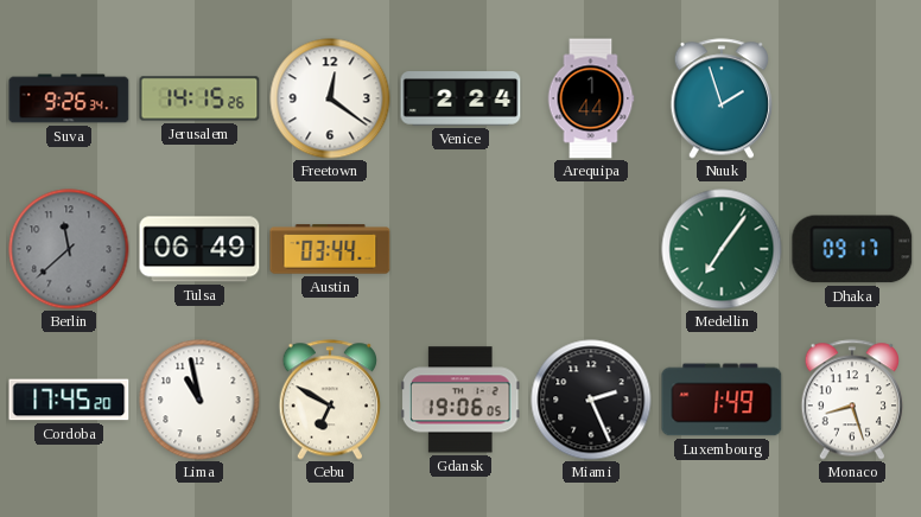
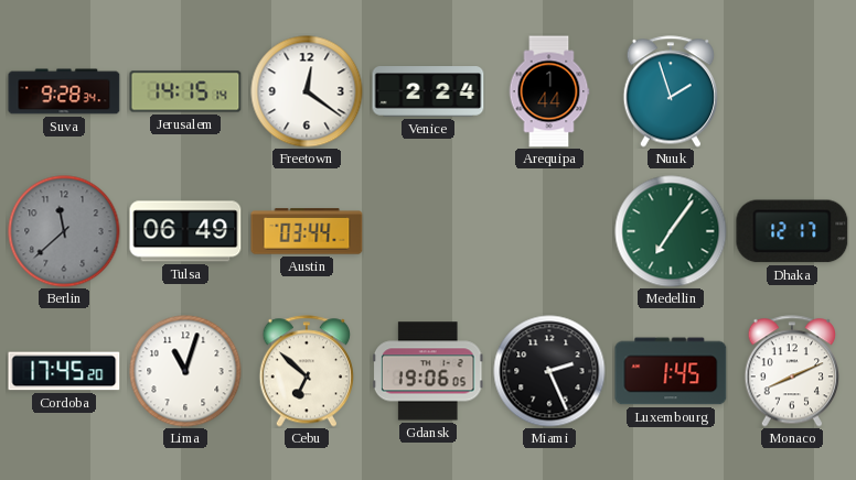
Suva: 9:26 -> 9:28 (64, 91)
Jerusalem: 14:15:26 -> 14:15:14 (185, 91)
Dhaka: 09:17 -> 12:17 (792, 231)
Lima: 10:58 -> 11:03 (185, 371)
Cebu: 6:50 -> 6:52 (306, 371)
Luxembourg: 1:49 -> 1:45 (671, 371)
Monaco: 8:27 -> 8:11 (791, 371)
